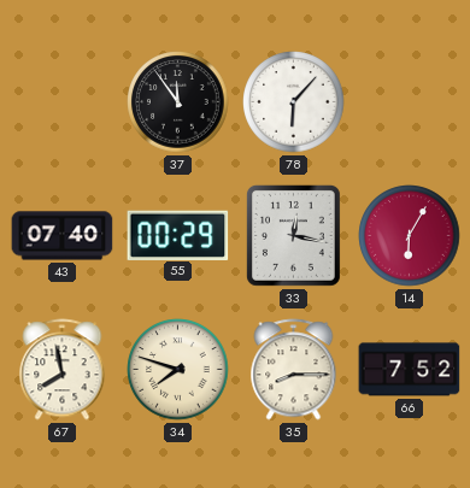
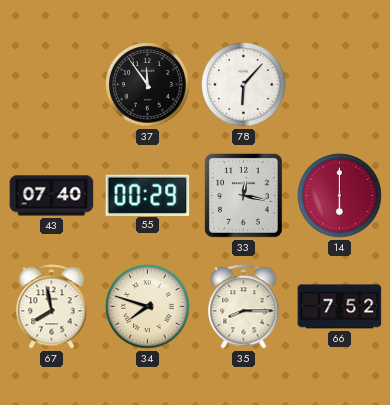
14: 6:05 -> 6:00 (340, 196)
